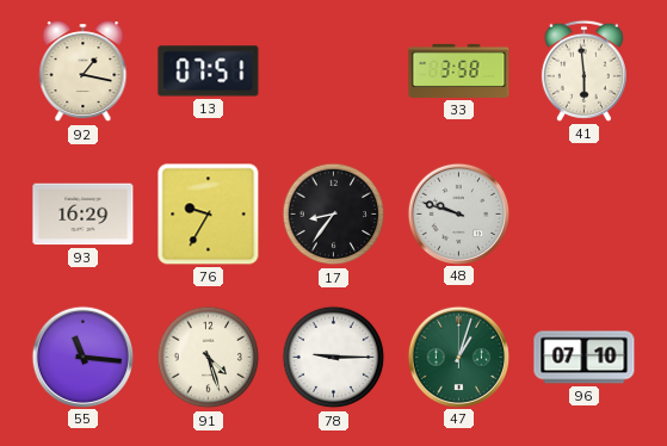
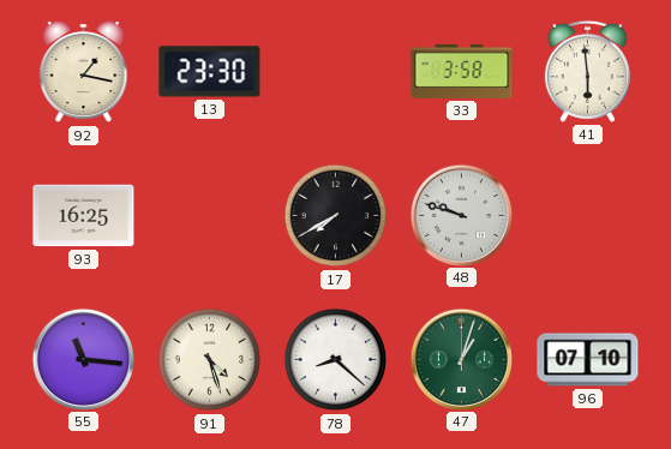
13: 07:51 -> 23:30 (210, 72)
93: 16:29 -> 16:25 (84, 216)
76: 9:35 -> none (209, 215)
17: 8:36 -> 7:40 (336, 216)
78: 9:15 -> 8:22 (336, 360)
